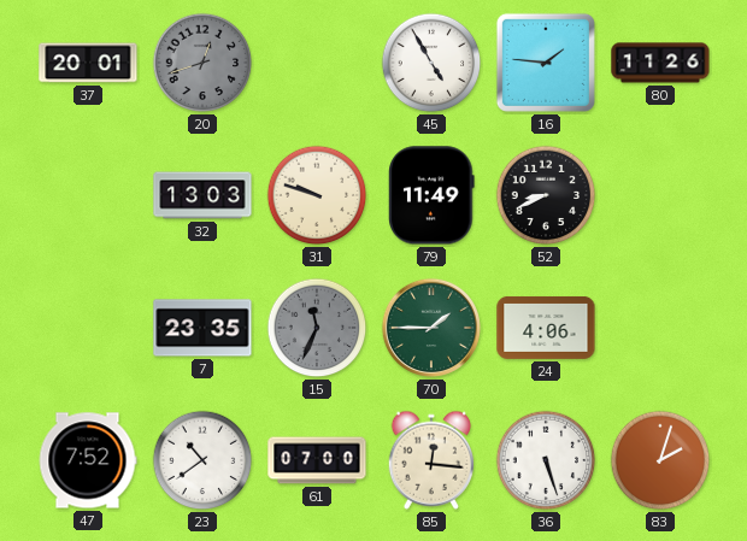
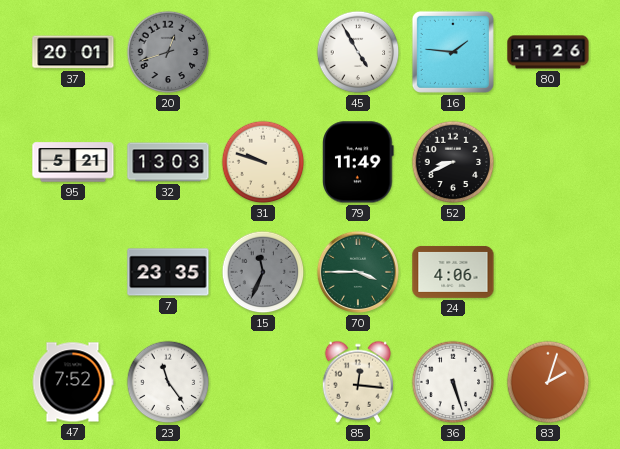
95: none -> 5:21 (73, 162)
70: 1:45 -> 3:45 (358, 272)
23: 10:39 -> 11:24 (168, 382)
61: 07:00 -> none (317, 460)
